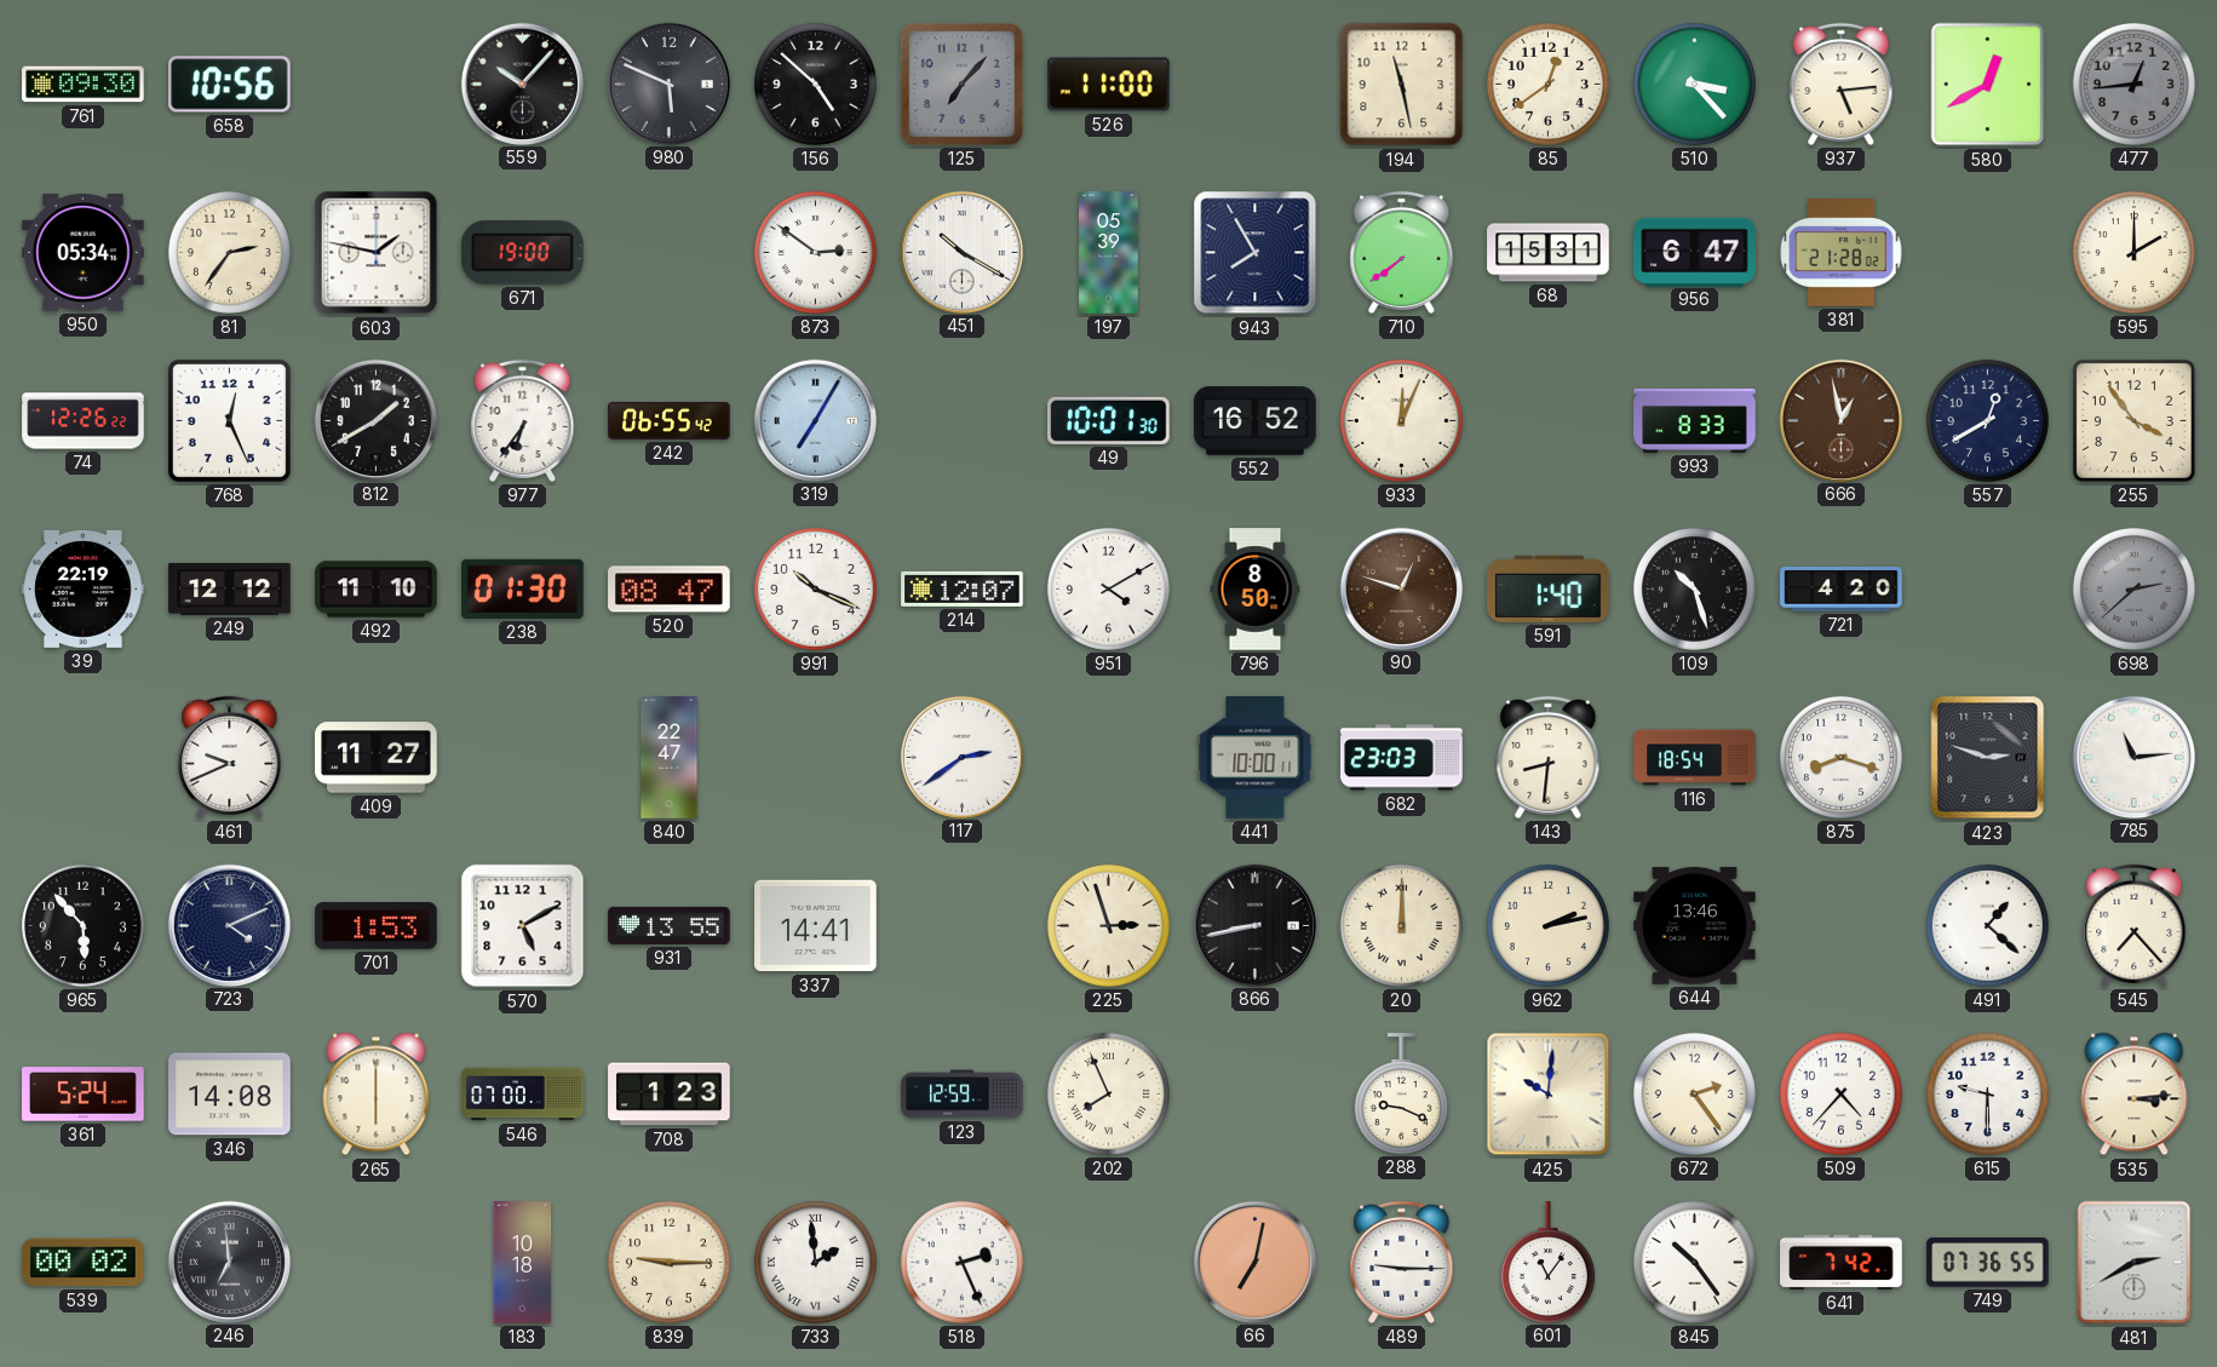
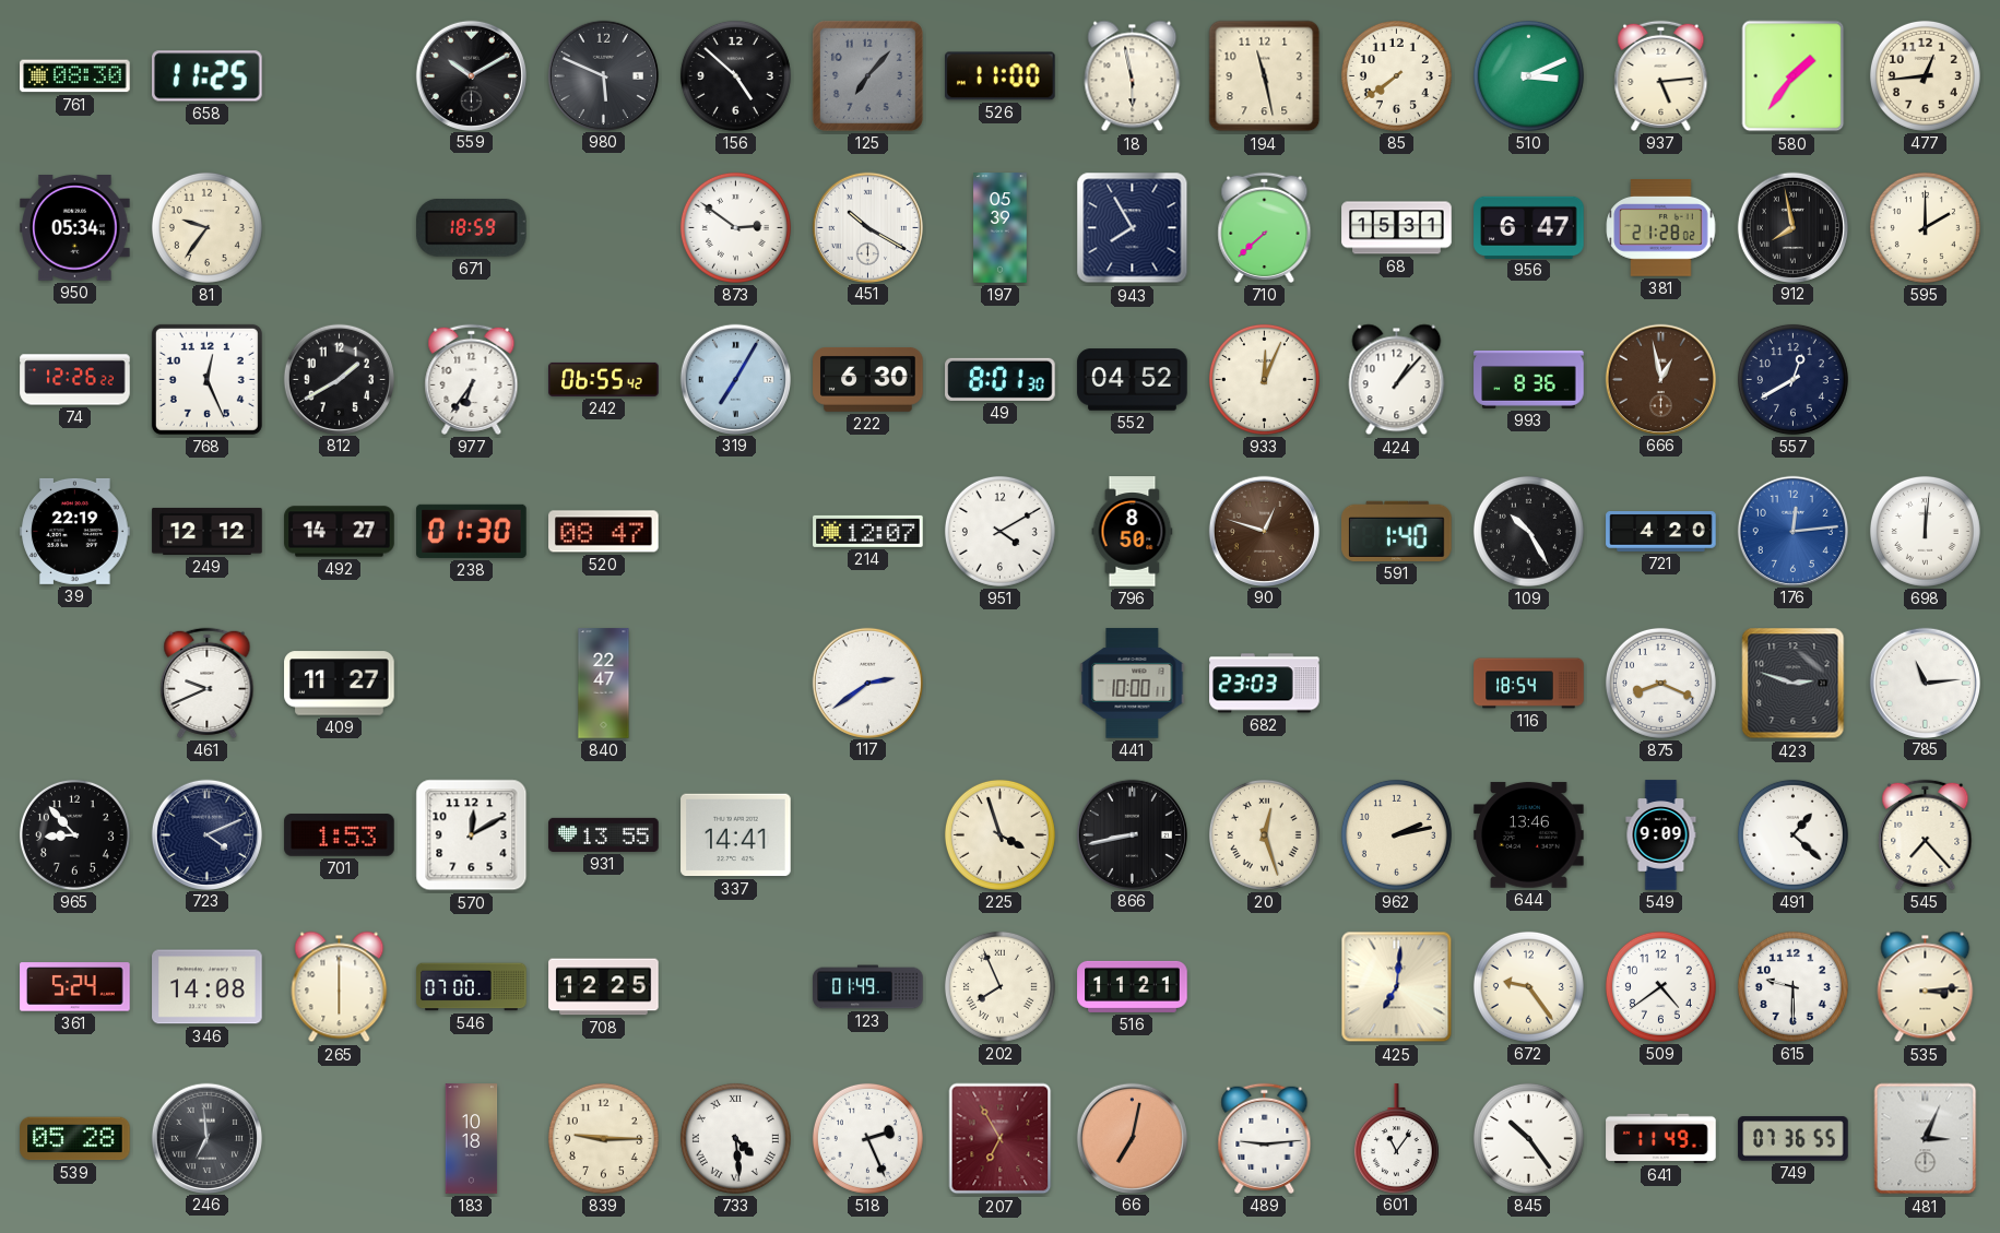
761: 09:30 -> 08:30 (75, 76)
658: 10:56 -> 11:25 (208, 76)
559: 10:07 -> 10:10 (471, 75)
18: none -> 5:58 (1133, 76)
85: 12:39 -> 7:39 (1396, 75)
510: 3:23 -> 3:11 (1528, 75)
580: 12:40 -> 1:36 (1794, 76)
477 dial: grey -> cream (1925, 75)
81: 2:36 -> 9:36 (206, 227)
603: 1:47 -> none (377, 253)
671: 19:00 -> 18:59 (472, 227)
710: 7:39 -> 7:38 (1265, 227)
912: none -> 7:58 (1792, 227)
222: none -> 6:30 (868, 380)
49: 10:01 -> 8:01 (1001, 379)
552: 16:52 -> 04:52 (1133, 380)
424: none -> 1:07 (1397, 380)
993: 8:33 -> 8:36 (1529, 379)
255: 3:54 -> none (2133, 420)
492: 11:10 -> 14:27 (340, 532)
991: 10:19 -> none (815, 588)
109: 10:27 -> 10:25 (1528, 531)
176: none -> 12:14 (1792, 531)
698: 2:38 -> 12:01 (1925, 531)
698 dial: grey -> white (1925, 531)
143: 8:31 -> none (1549, 757)
875: 8:18 -> 8:19 (1660, 683)
965: 5:53 -> 8:53 (74, 834)
570: 5:10 -> 12:10 (472, 835)
225: 2:57 -> 3:57 (999, 834)
20: 12:00 -> 12:27 (1264, 834)
549: none -> 9:09 (1661, 835)
708: 1:23 -> 12:25 (604, 987)
123: 12:59 -> 01:49 (868, 987)
516: none -> 11:21 (1133, 986)
288: 9:19 -> none (1401, 1093)
425: 10:01 -> 7:01 (1397, 987)
672: 2:24 -> 9:24 (1528, 986)
509: 4:37 -> 4:39 (1660, 986)
539: 00:02 -> 05:28 (75, 1139)
733: 1:59 -> 4:29 (735, 1138)
207: none -> 6:55 (1001, 1139)
489: 9:15 -> 9:14 (1265, 1138)
641: 7:42 -> 11:49 (1661, 1138)
481: 2:40 -> 3:04 (1926, 1139)
